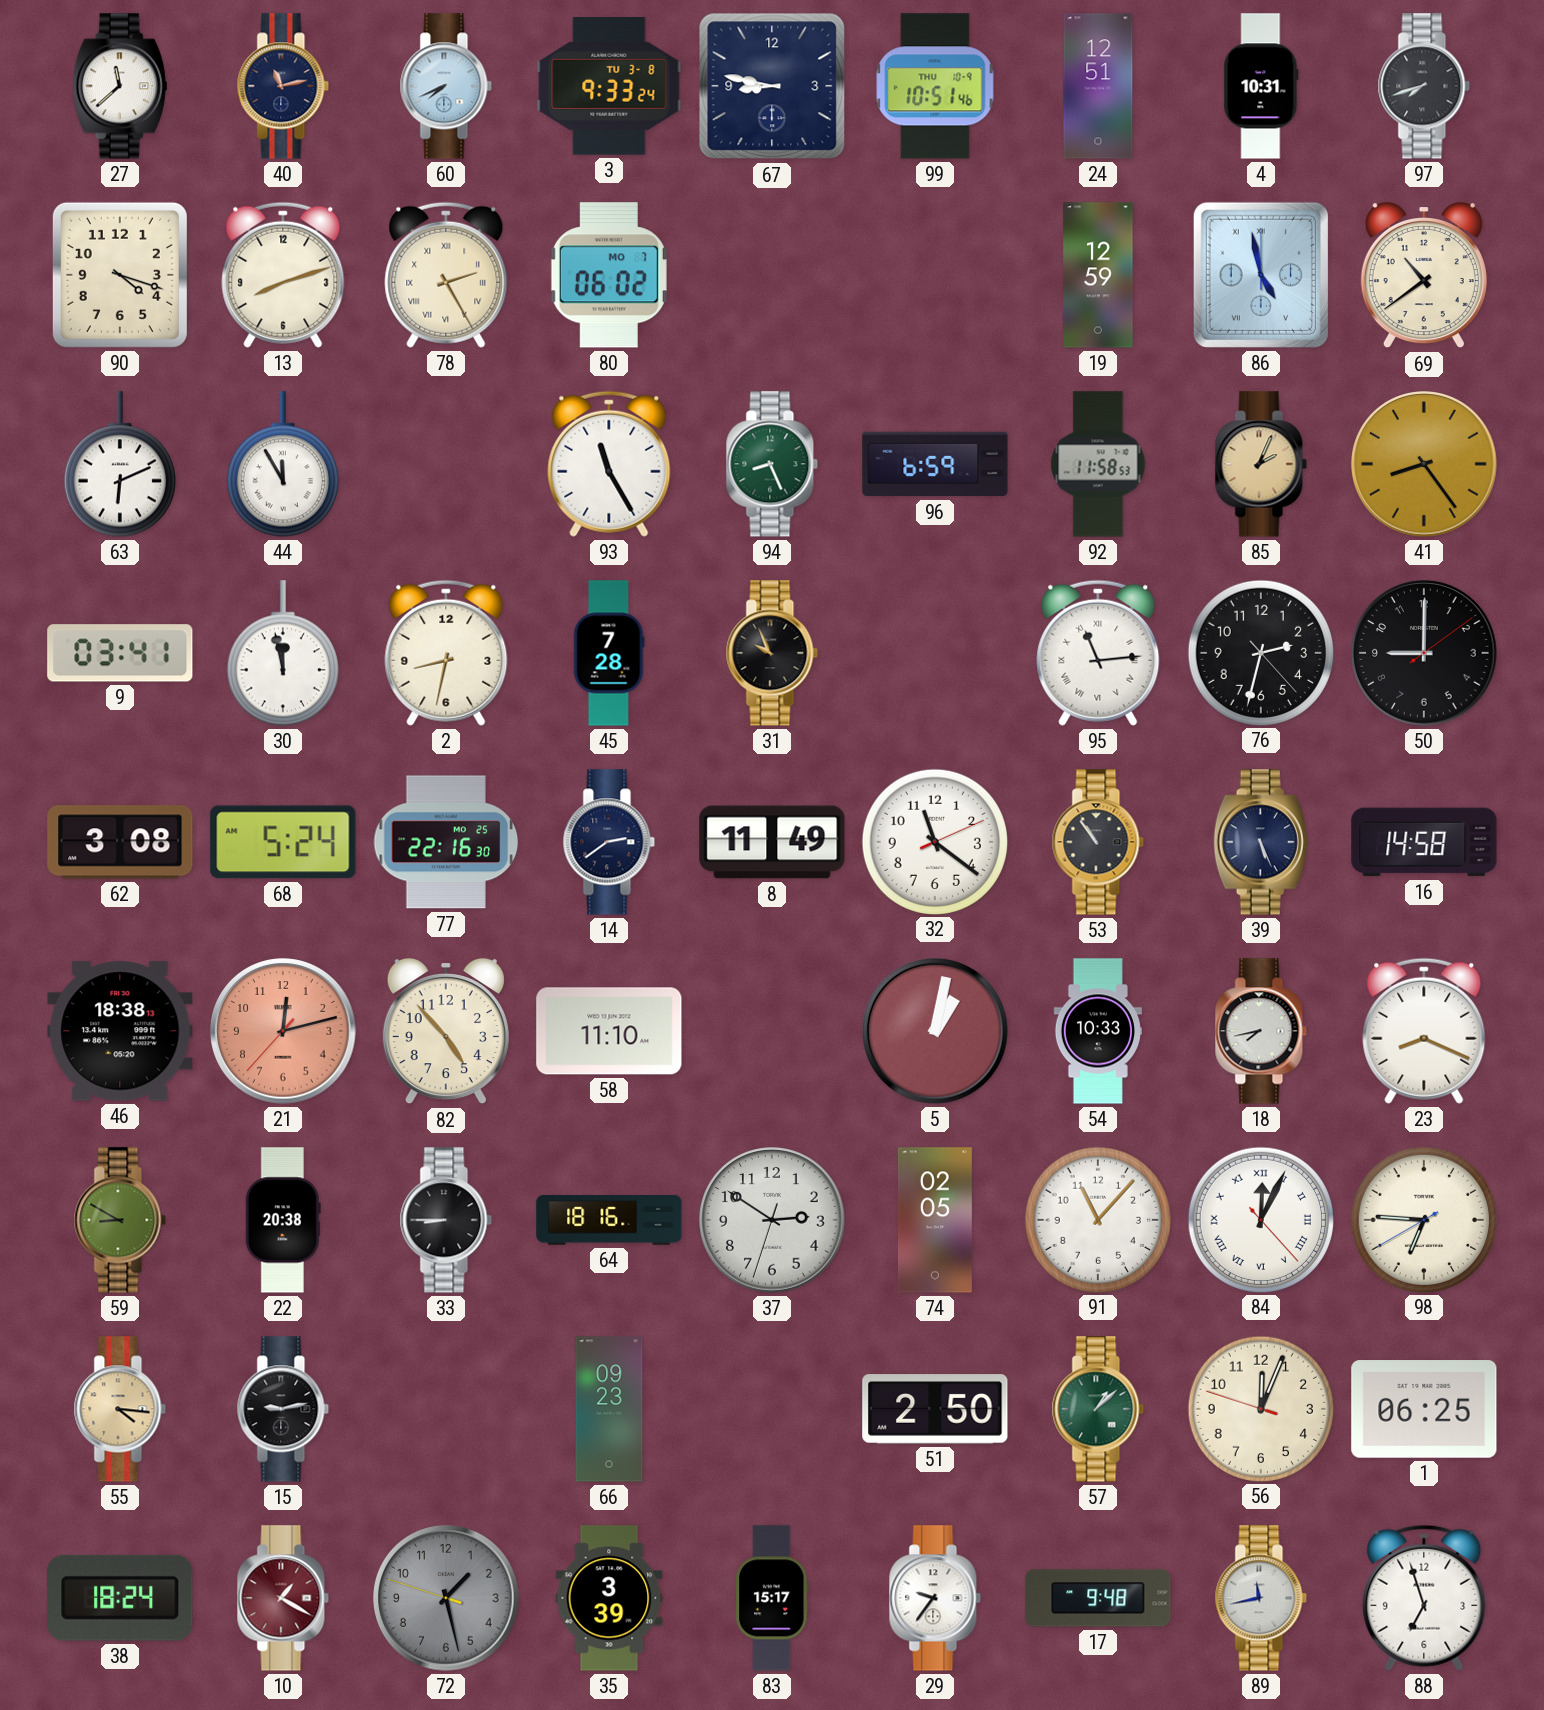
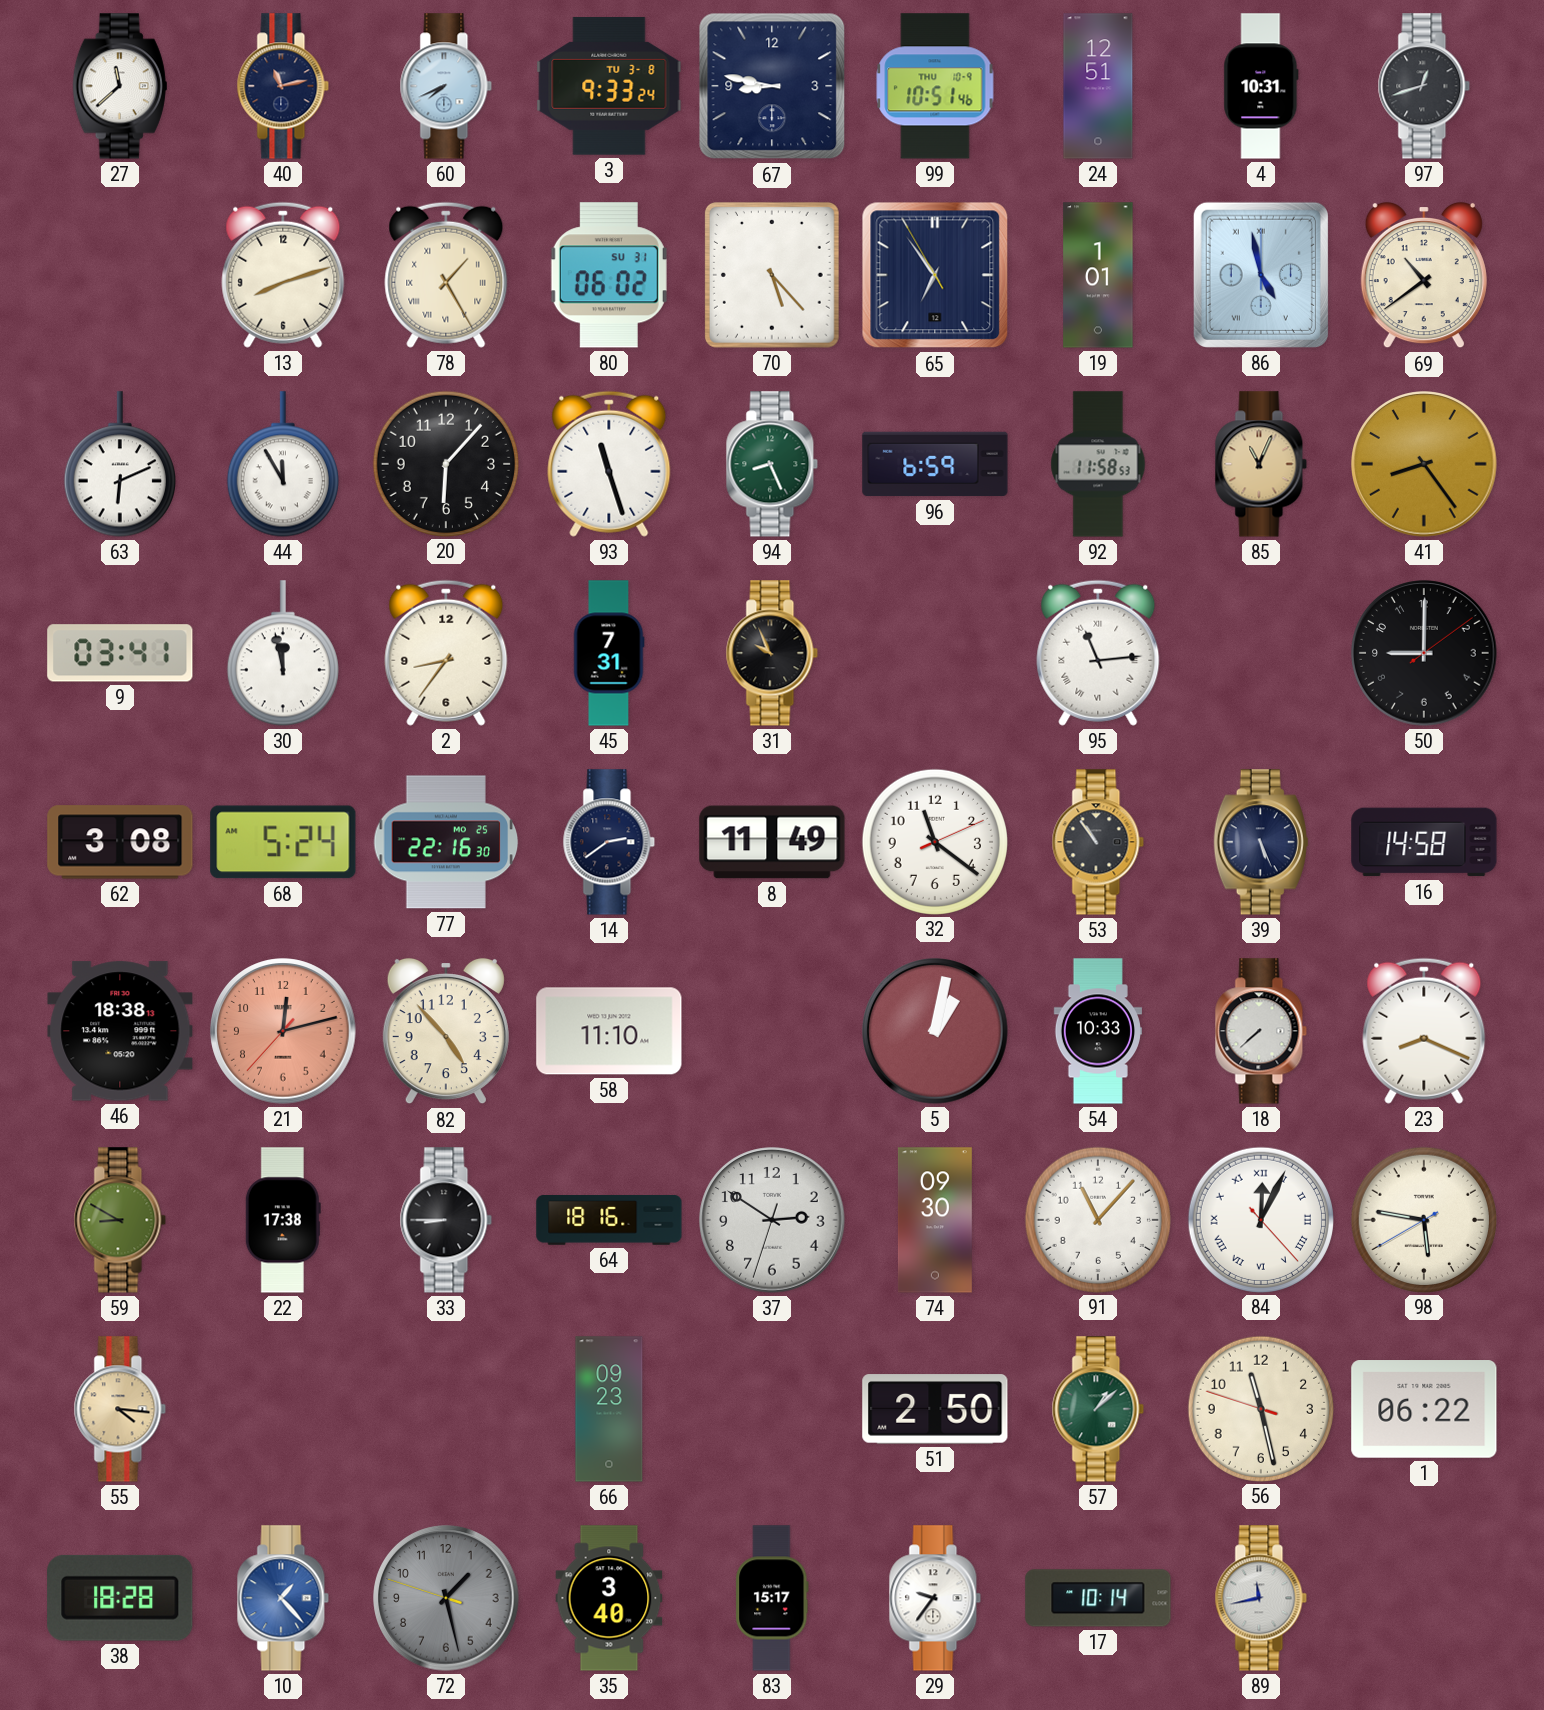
97: 7:42 -> 12:42 (1424, 86)
90: 4:18 -> none (120, 275)
78: 2:25 -> 1:25 (446, 275)
80 date: MO 7 -> SU 31 (609, 275)
70: none -> 5:23 (772, 275)
65: none -> 6:53 (935, 275)
19: 12:59 -> 1:01 (1098, 275)
20: none -> 6:07 (445, 463)
93: 11:25 -> 11:27 (609, 464)
85: 2:04 -> 11:04 (1261, 464)
2: 8:32 -> 8:36 (446, 653)
45: 7:28 -> 7:31 (609, 653)
76: 2:32 -> none (1260, 652)
18: 7:43 -> 7:38 (1261, 1031)
22: 20:38 -> 17:38 (283, 1220)
74: 02:05 -> 09:30 (935, 1220)
98: 6:45 -> 5:46 (1423, 1219)
15: 9:13 -> none (283, 1409)
56: 12:03 -> 11:27 (1260, 1408)
1: 06:25 -> 06:22 (1424, 1409)
38: 18:24 -> 18:28 (120, 1598)
10: 1:20 -> 1:23 (283, 1598)
10 dial: burgundy -> blue (283, 1598)
35: 3:39 -> 3:40 (609, 1598)
17: 9:48 -> 10:14 (1098, 1598)
88: 6:57 -> none (1424, 1598)
